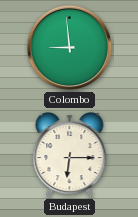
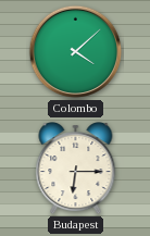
Colombo: 8:59 -> 4:08 (76, 52)
